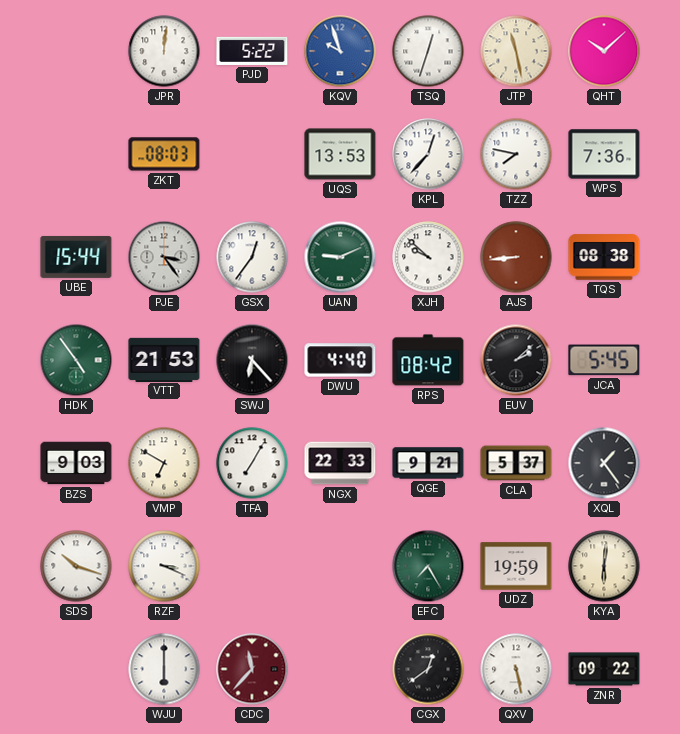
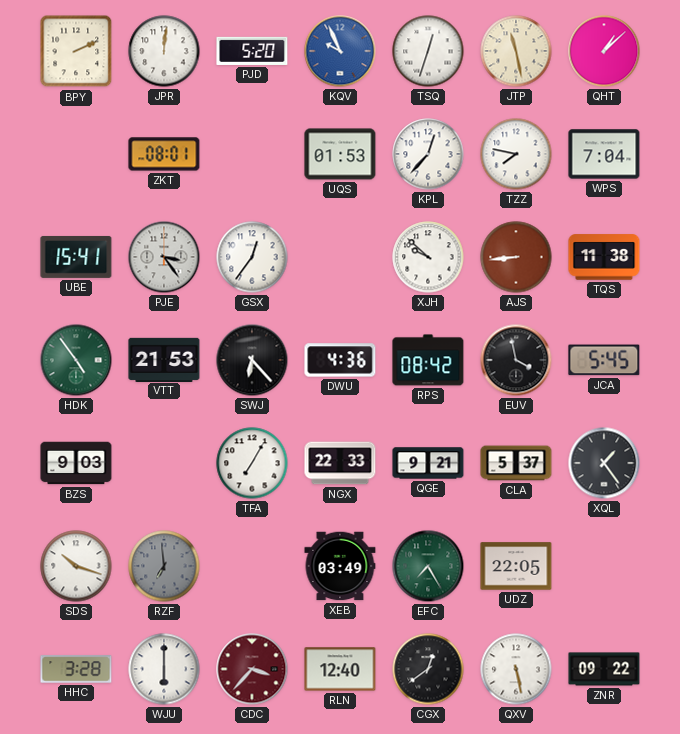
BPY: none -> 2:11 (76, 51)
PJD: 5:22 -> 5:20 (252, 51)
KQV: 9:57 -> 9:56 (340, 51)
QHT: 10:08 -> 1:08 (604, 51)
ZKT: 08:03 -> 08:01 (164, 154)
UQS: 13:53 -> 01:53 (340, 154)
WPS: 7:36 -> 7:04 (604, 154)
UBE: 15:44 -> 15:41 (76, 257)
UAN: 9:11 -> none (340, 257)
TQS: 08:38 -> 11:38 (604, 257)
DWU: 4:40 -> 4:36 (340, 360)
EUV: 2:08 -> 3:58 (516, 360)
VMP: 6:50 -> none (164, 463)
RZF: 3:19 -> 6:59 (164, 566)
RZF dial: white -> grey (164, 566)
XEB: none -> 03:49 (340, 566)
UDZ: 19:59 -> 22:05 (516, 566)
KYA: 6:01 -> none (604, 566)
HHC: none -> 3:28 (76, 669)
CDC: 11:37 -> 3:37 (252, 669)
RLN: none -> 12:40 (340, 669)
